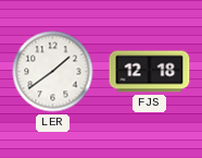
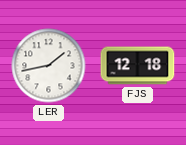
LER: 1:39 -> 1:43 (49, 66)
